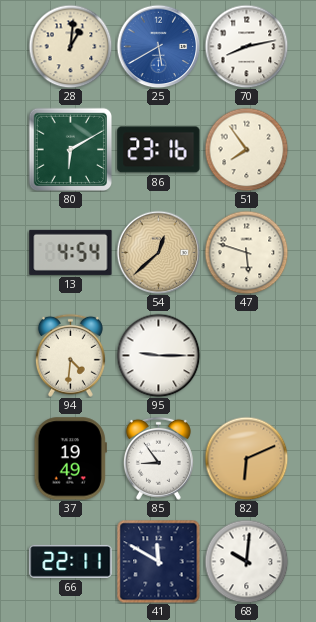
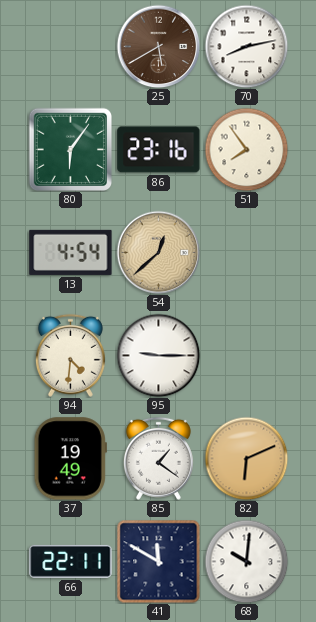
28: 1:01 -> none (70, 46)
25 dial: blue -> brown (158, 46)
80: 6:10 -> 6:06 (70, 149)
47: 5:48 -> none (246, 252)
85: 8:54 -> 1:21 (158, 458)
